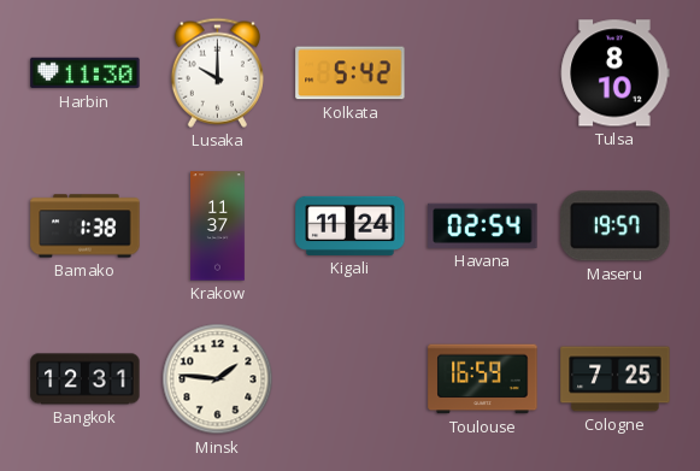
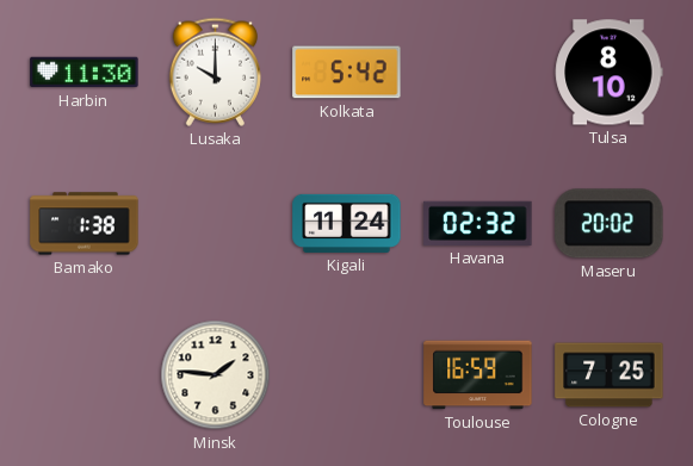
Krakow: 11:37 -> none (218, 226)
Havana: 02:54 -> 02:32 (478, 223)
Maseru: 19:57 -> 20:02 (610, 224)
Bangkok: 12:31 -> none (86, 379)
